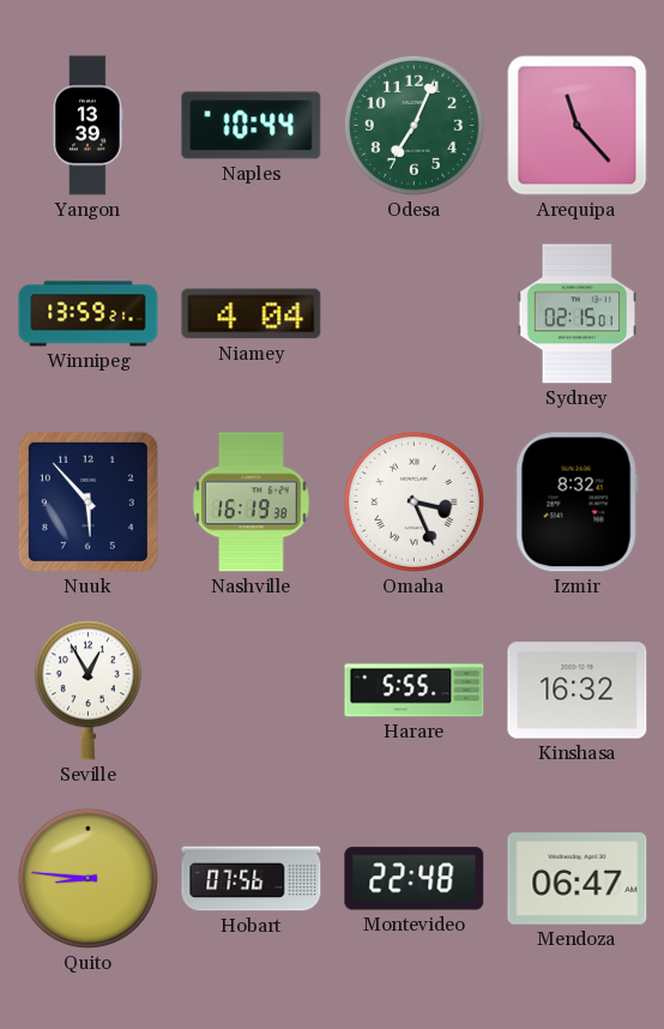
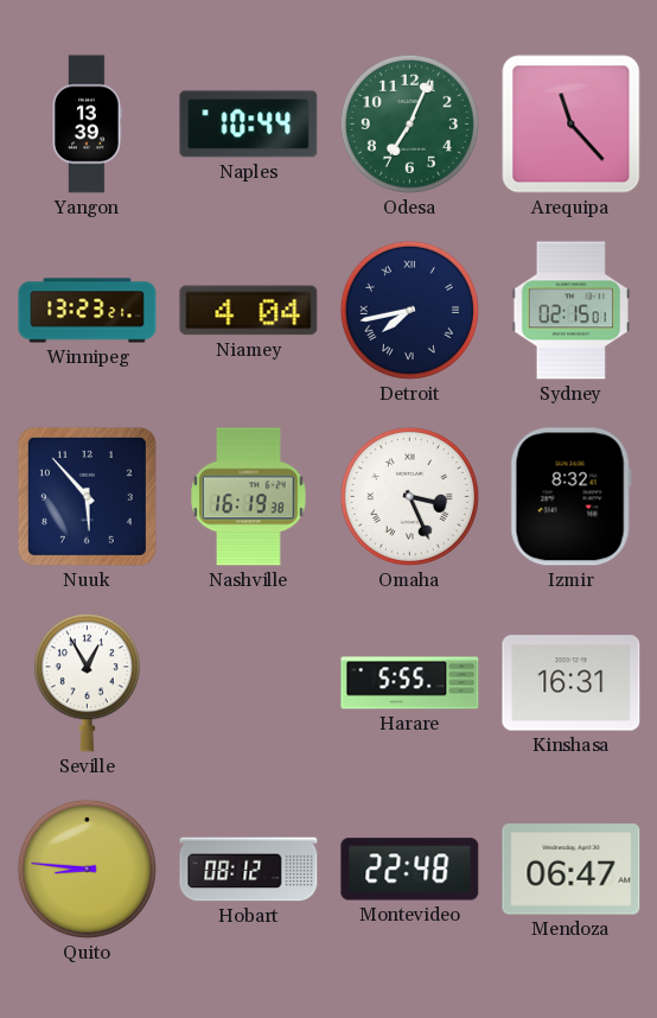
Winnipeg: 13:59 -> 13:23 (88, 311)
Detroit: none -> 7:43 (409, 310)
Kinshasa: 16:32 -> 16:31 (572, 683)
Hobart: 07:56 -> 08:12 (249, 870)
